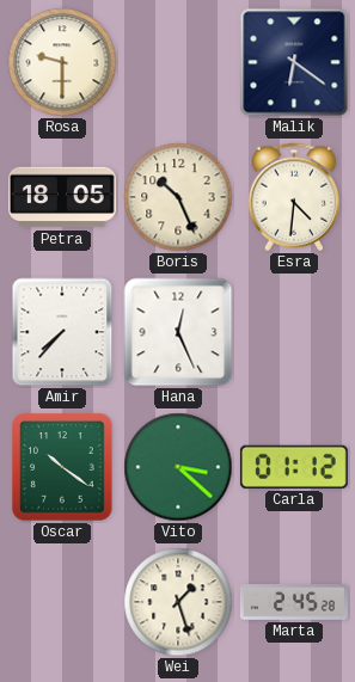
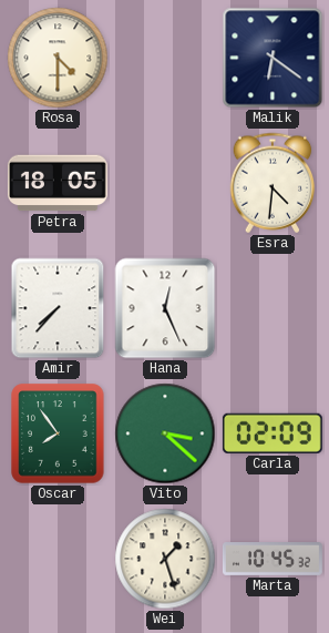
Rosa: 9:30 -> 4:30 (58, 58)
Boris: 10:26 -> none (178, 197)
Oscar: 10:21 -> 7:54 (58, 433)
Carla: 01:12 -> 02:09 (273, 433)
Marta: 2:45 -> 10:45 (273, 560)
